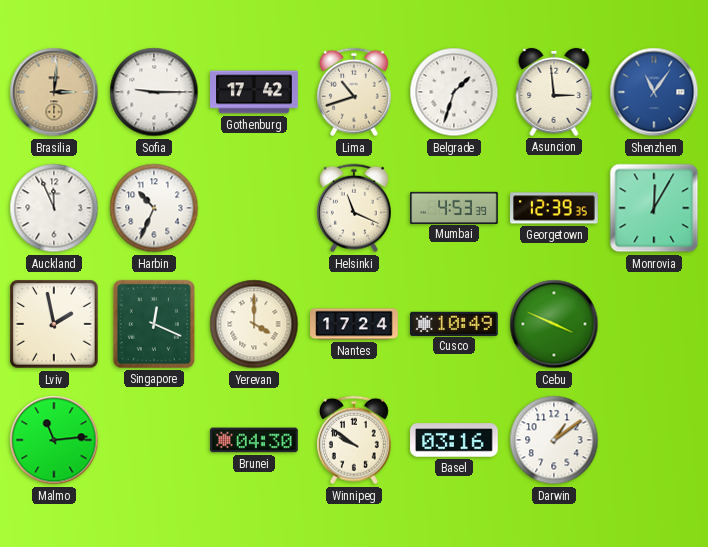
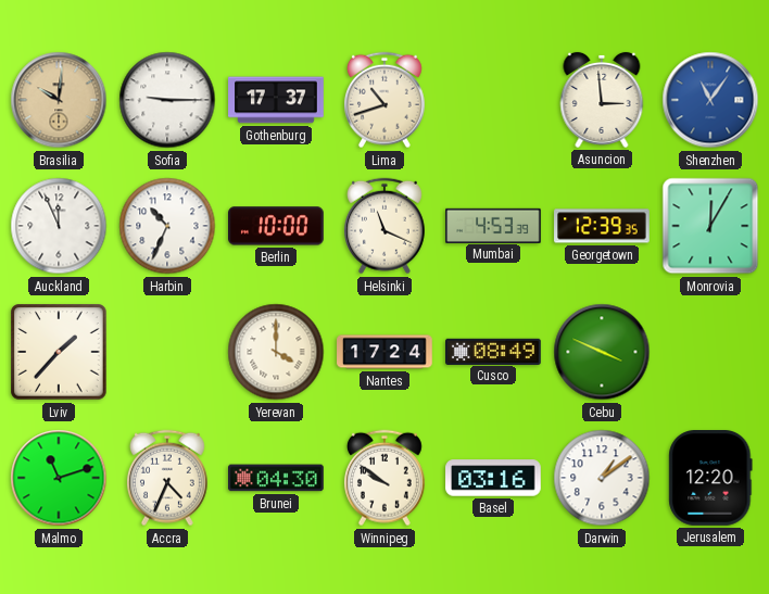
Brasilia: 3:01 -> 10:01 (59, 100)
Gothenburg: 17:42 -> 17:37 (276, 100)
Belgrade: 1:33 -> none (454, 92)
Berlin: none -> 10:00 (277, 226)
Lviv: 1:58 -> 1:37 (59, 352)
Singapore: 12:19 -> none (154, 324)
Cusco: 10:49 -> 08:49 (494, 351)
Malmo: 11:14 -> 11:12 (59, 478)
Accra: none -> 4:34 (167, 478)
Jerusalem: none -> 12:20 (710, 479)
